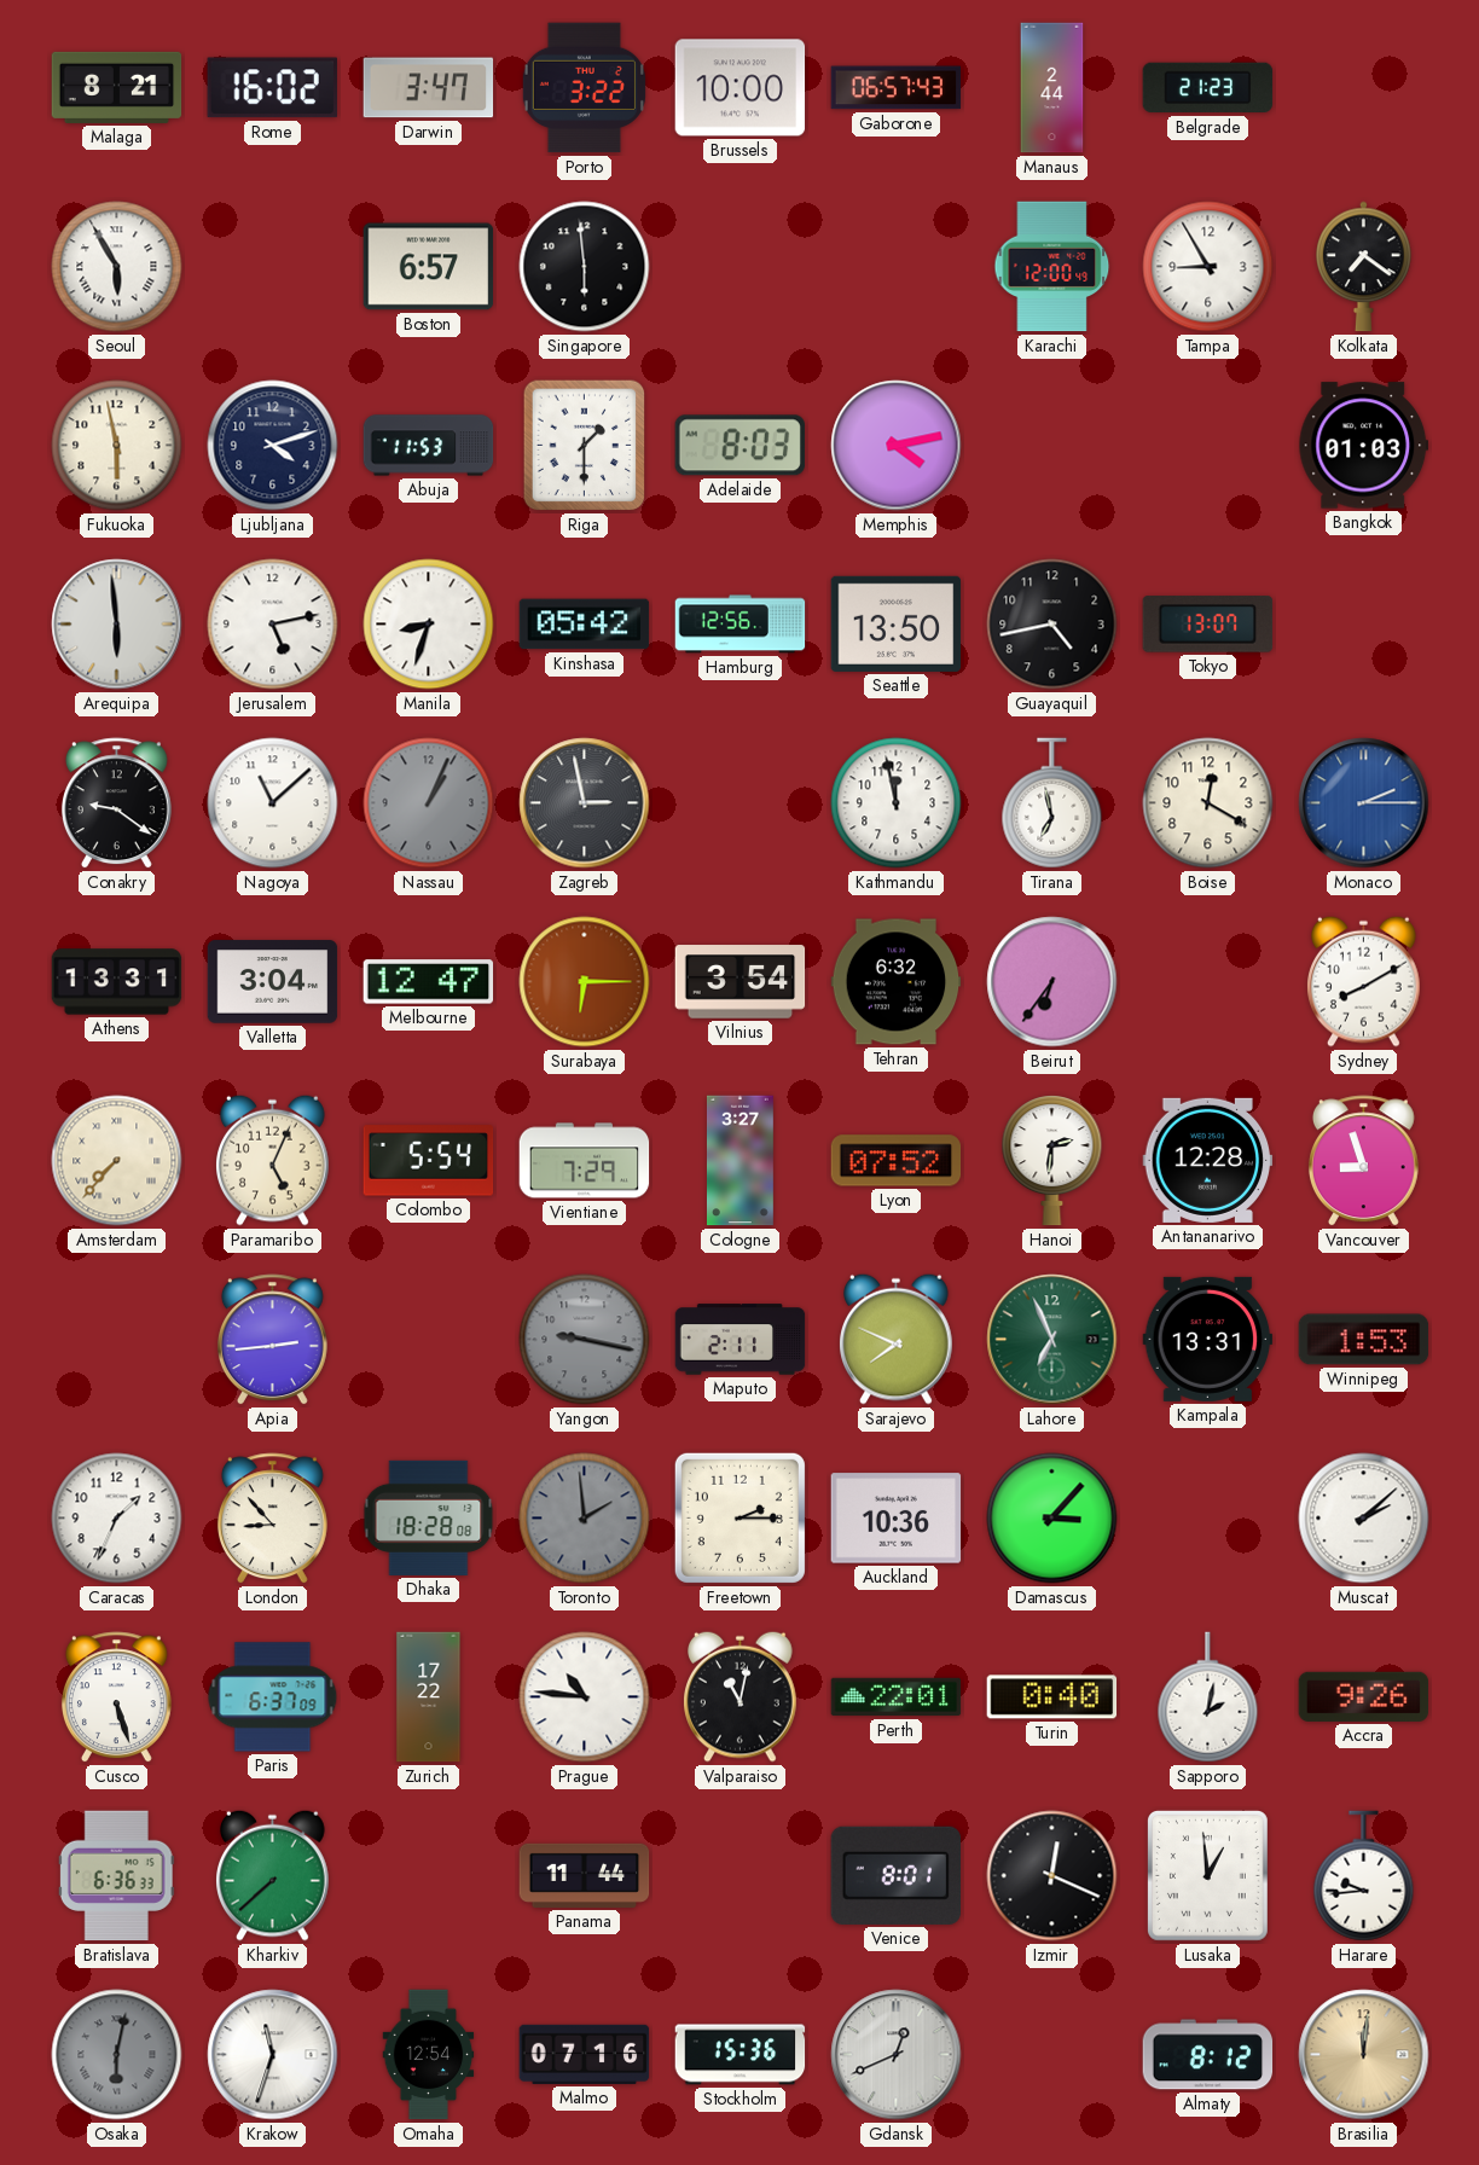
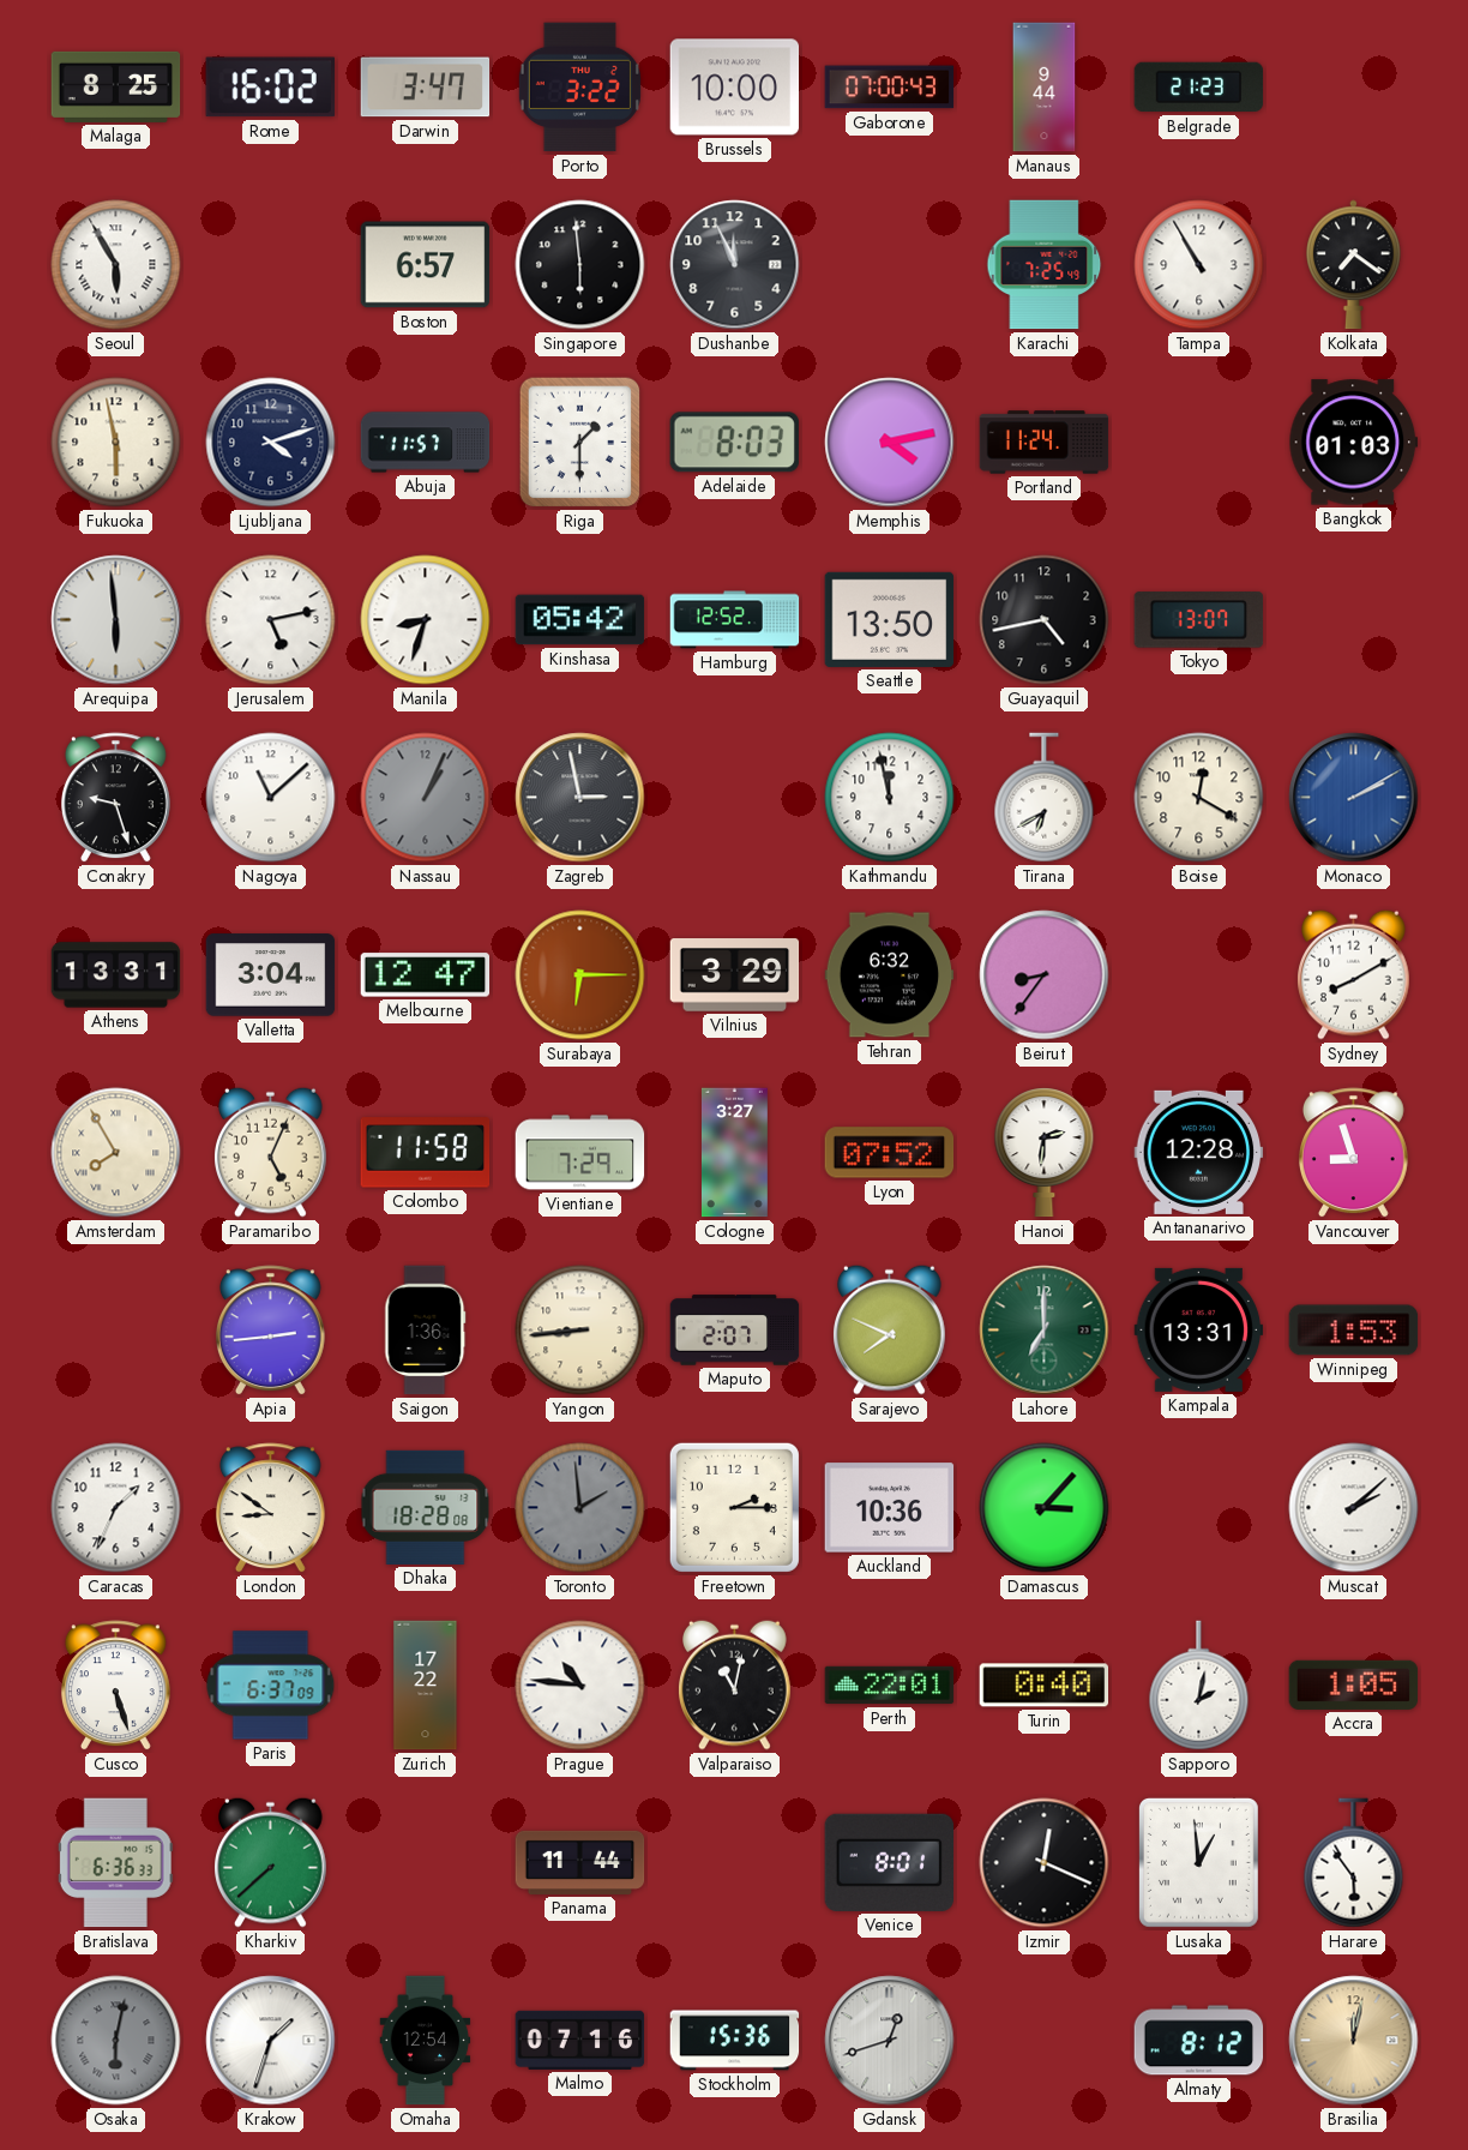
Malaga: 8:21 -> 8:25 (116, 86)
Gaborone: 06:57 -> 07:00 (890, 88)
Manaus: 2:44 -> 9:44 (1045, 88)
Dushanbe: none -> 11:56 (735, 265)
Karachi: 12:00 -> 7:25 (1045, 265)
Tampa: 8:55 -> 10:55 (1199, 265)
Abuja: 11:53 -> 11:57 (426, 443)
Portland: none -> 11:24 (1045, 443)
Hamburg: 12:56 -> 12:52 (735, 620)
Conakry: 9:21 -> 9:27 (115, 798)
Tirana: 6:58 -> 6:40 (1045, 798)
Monaco: 2:15 -> 2:10 (1354, 798)
Vilnius: 3:54 -> 3:29 (735, 975)
Beirut: 6:36 -> 8:36 (1045, 975)
Amsterdam: 7:37 -> 7:55 (116, 1153)
Colombo: 5:54 -> 11:58 (426, 1153)
Saigon: none -> 1:36 (426, 1331)
Yangon: 9:17 -> 8:44 (580, 1331)
Yangon dial: grey -> cream (580, 1331)
Maputo: 2:11 -> 2:07 (735, 1331)
Lahore: 6:56 -> 7:00 (1045, 1331)
London: 8:53 -> 8:51 (270, 1508)
Accra: 9:26 -> 1:05 (1354, 1684)
Harare: 9:44 -> 5:54 (1354, 1863)
Krakow: 11:33 -> 1:33 (271, 2041)
Gdansk: 12:41 -> 12:42 (890, 2041)
Brasilia: 12:01 -> 12:02 (1354, 2041)
